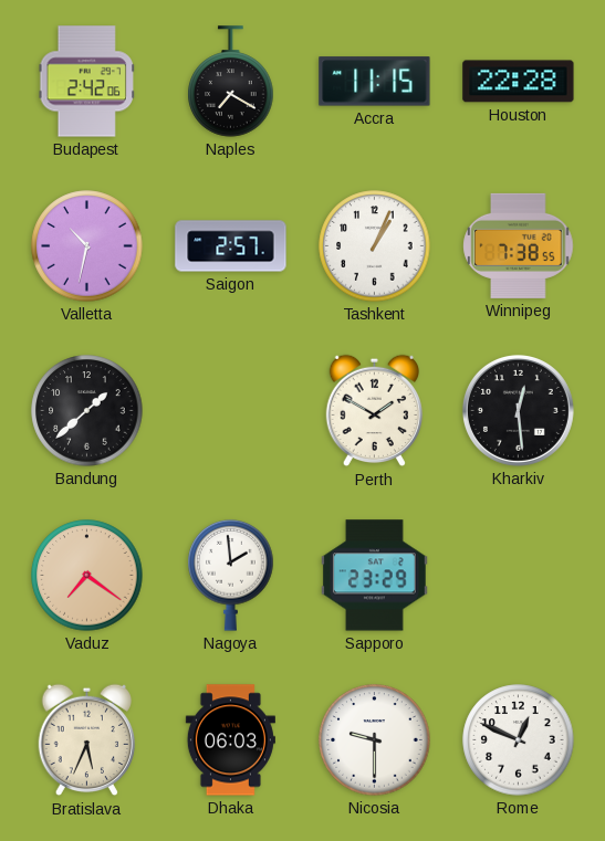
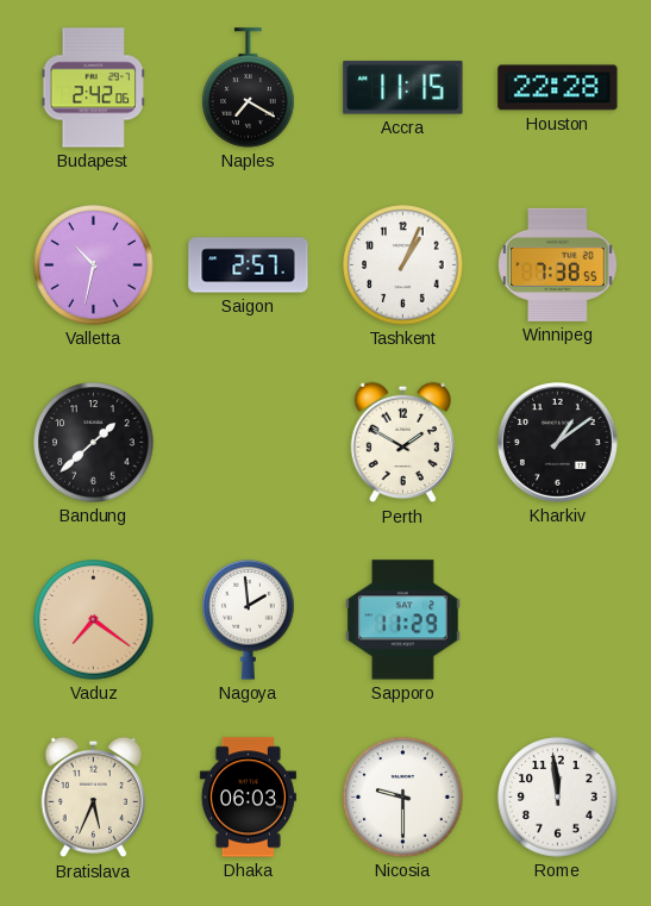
Kharkiv: 12:29 -> 1:09 (557, 442)
Sapporo: 23:29 -> 11:29 (402, 620)
Rome: 12:49 -> 11:59 (558, 798)
